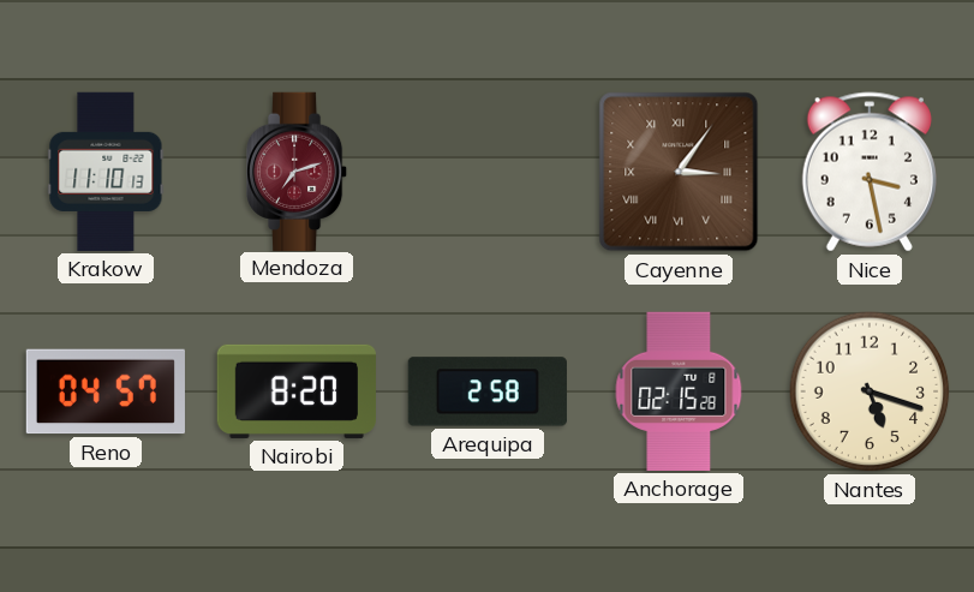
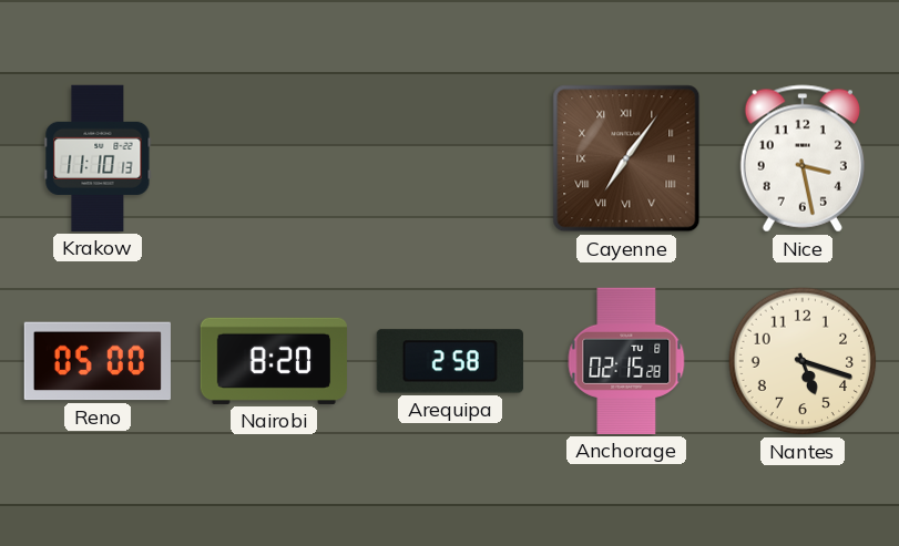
Mendoza: 7:12 -> none (298, 171)
Cayenne: 3:06 -> 7:06 (626, 158)
Reno: 04:57 -> 05:00 (98, 361)
